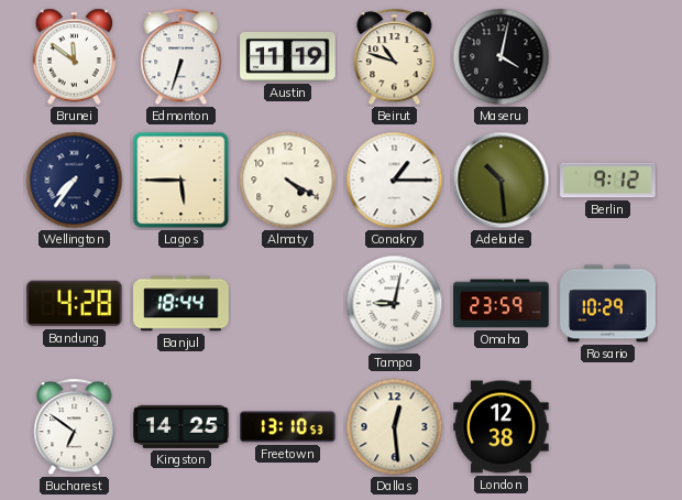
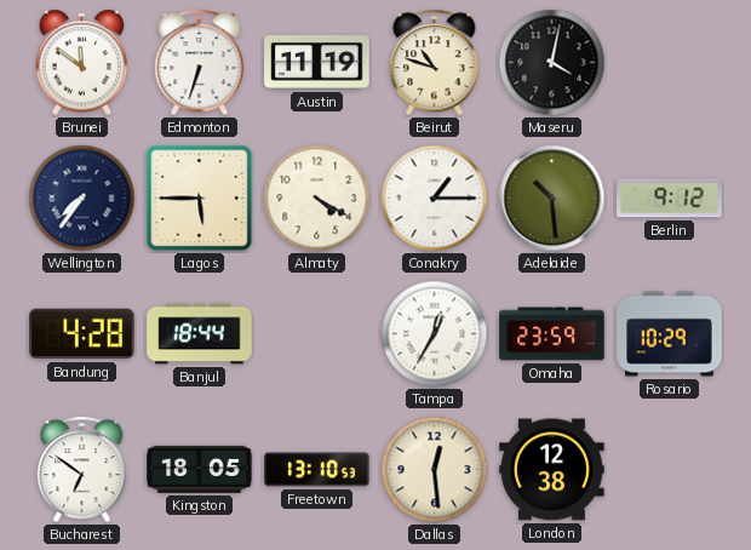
Tampa: 9:02 -> 12:35 (435, 334)
Kingston: 14:25 -> 18:05 (200, 469)
